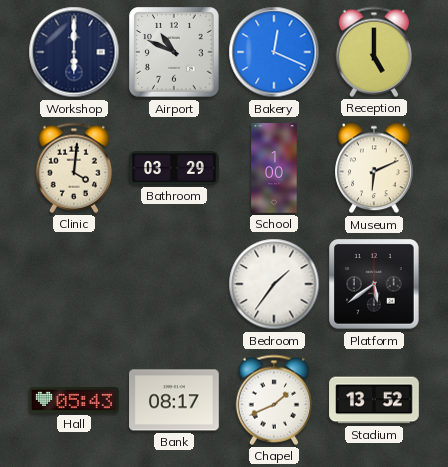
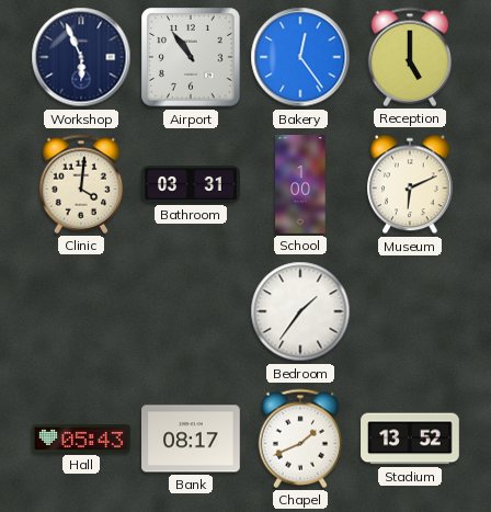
Workshop: 6:00 -> 5:56 (81, 57)
Airport: 10:49 -> 10:54 (191, 57)
Bakery: 12:19 -> 12:24 (300, 57)
Bathroom: 03:29 -> 03:31 (191, 184)
Platform: 5:39 -> none (374, 284)
